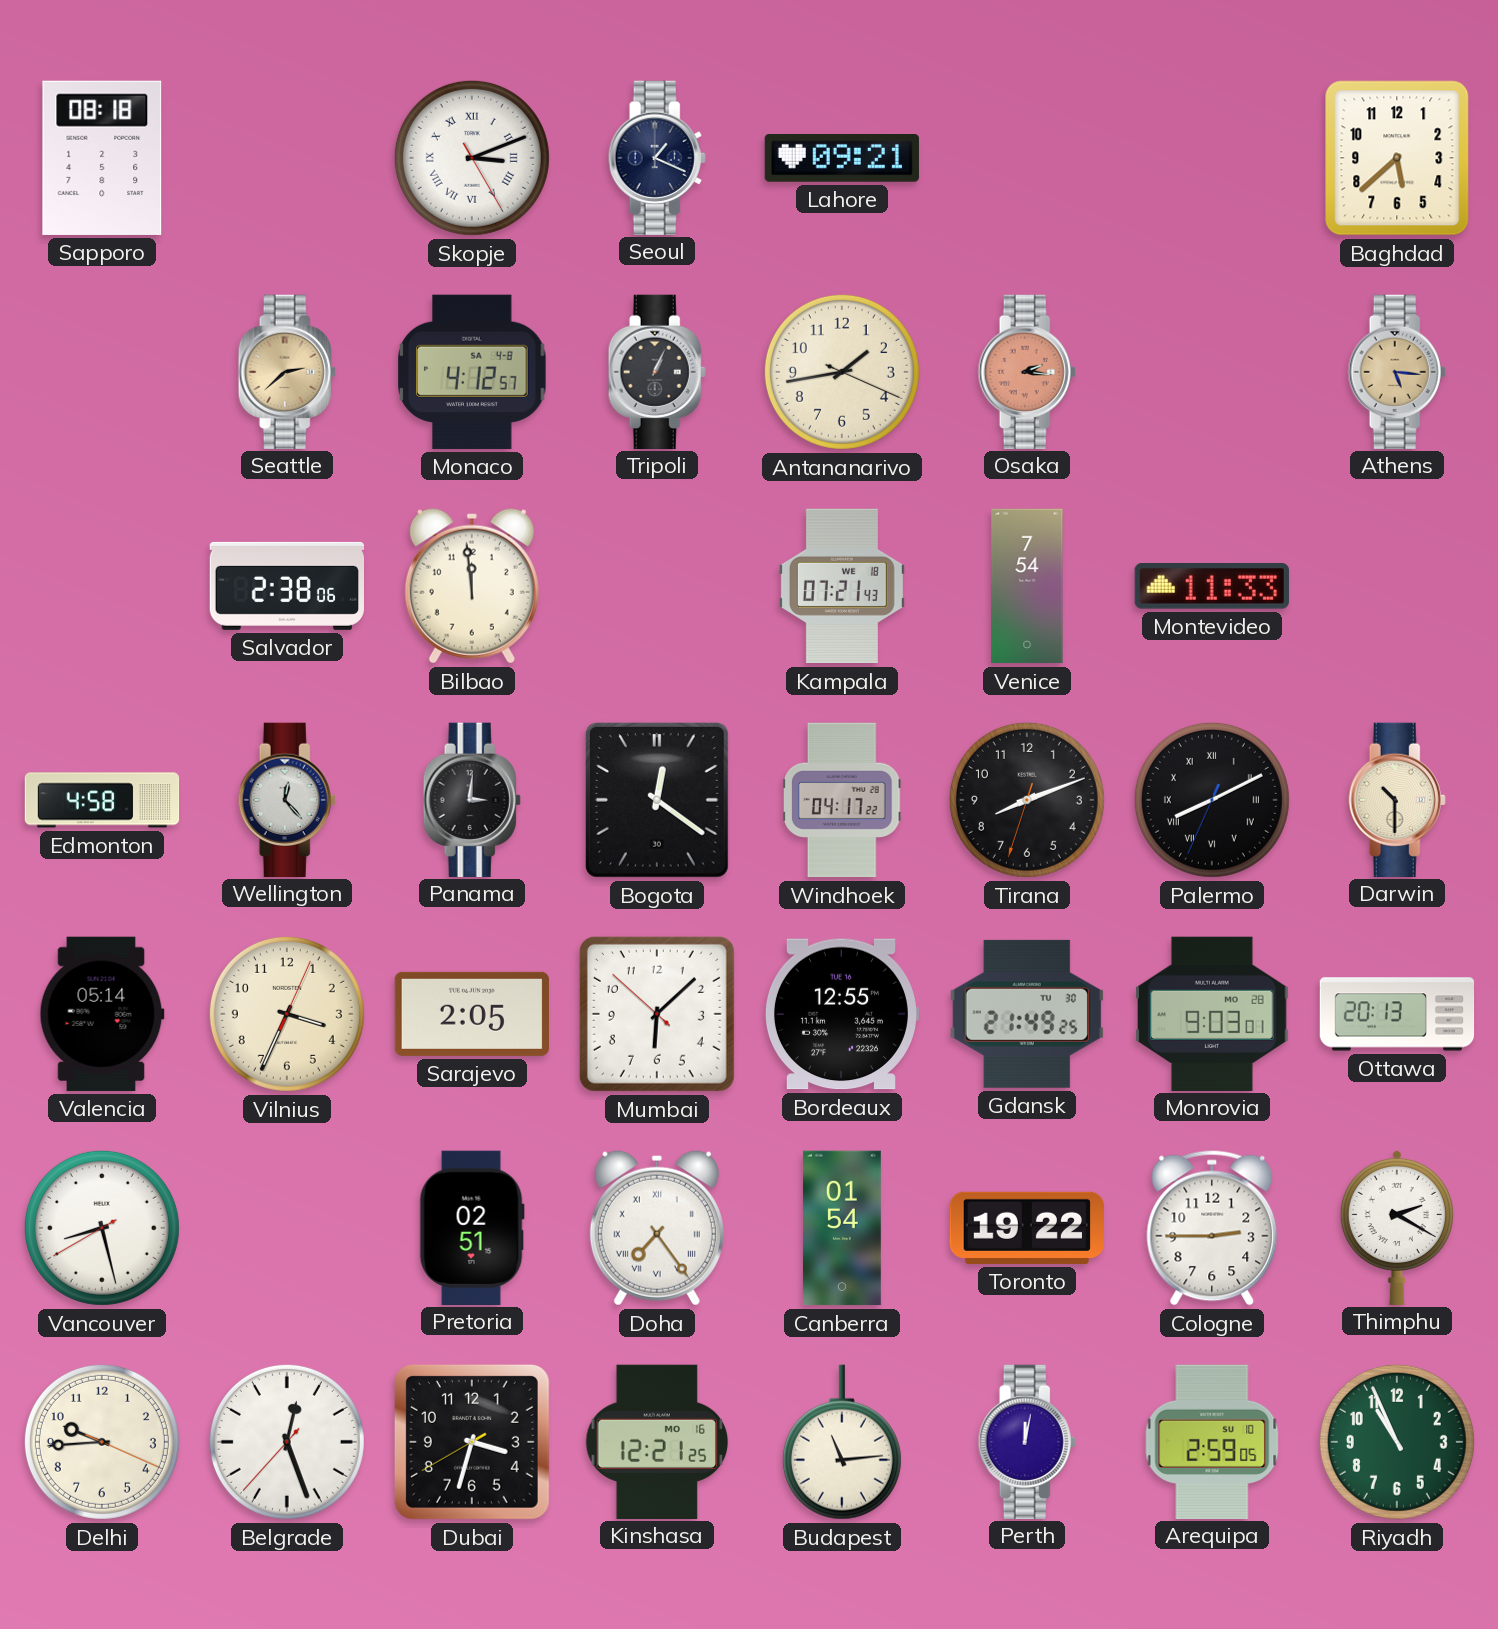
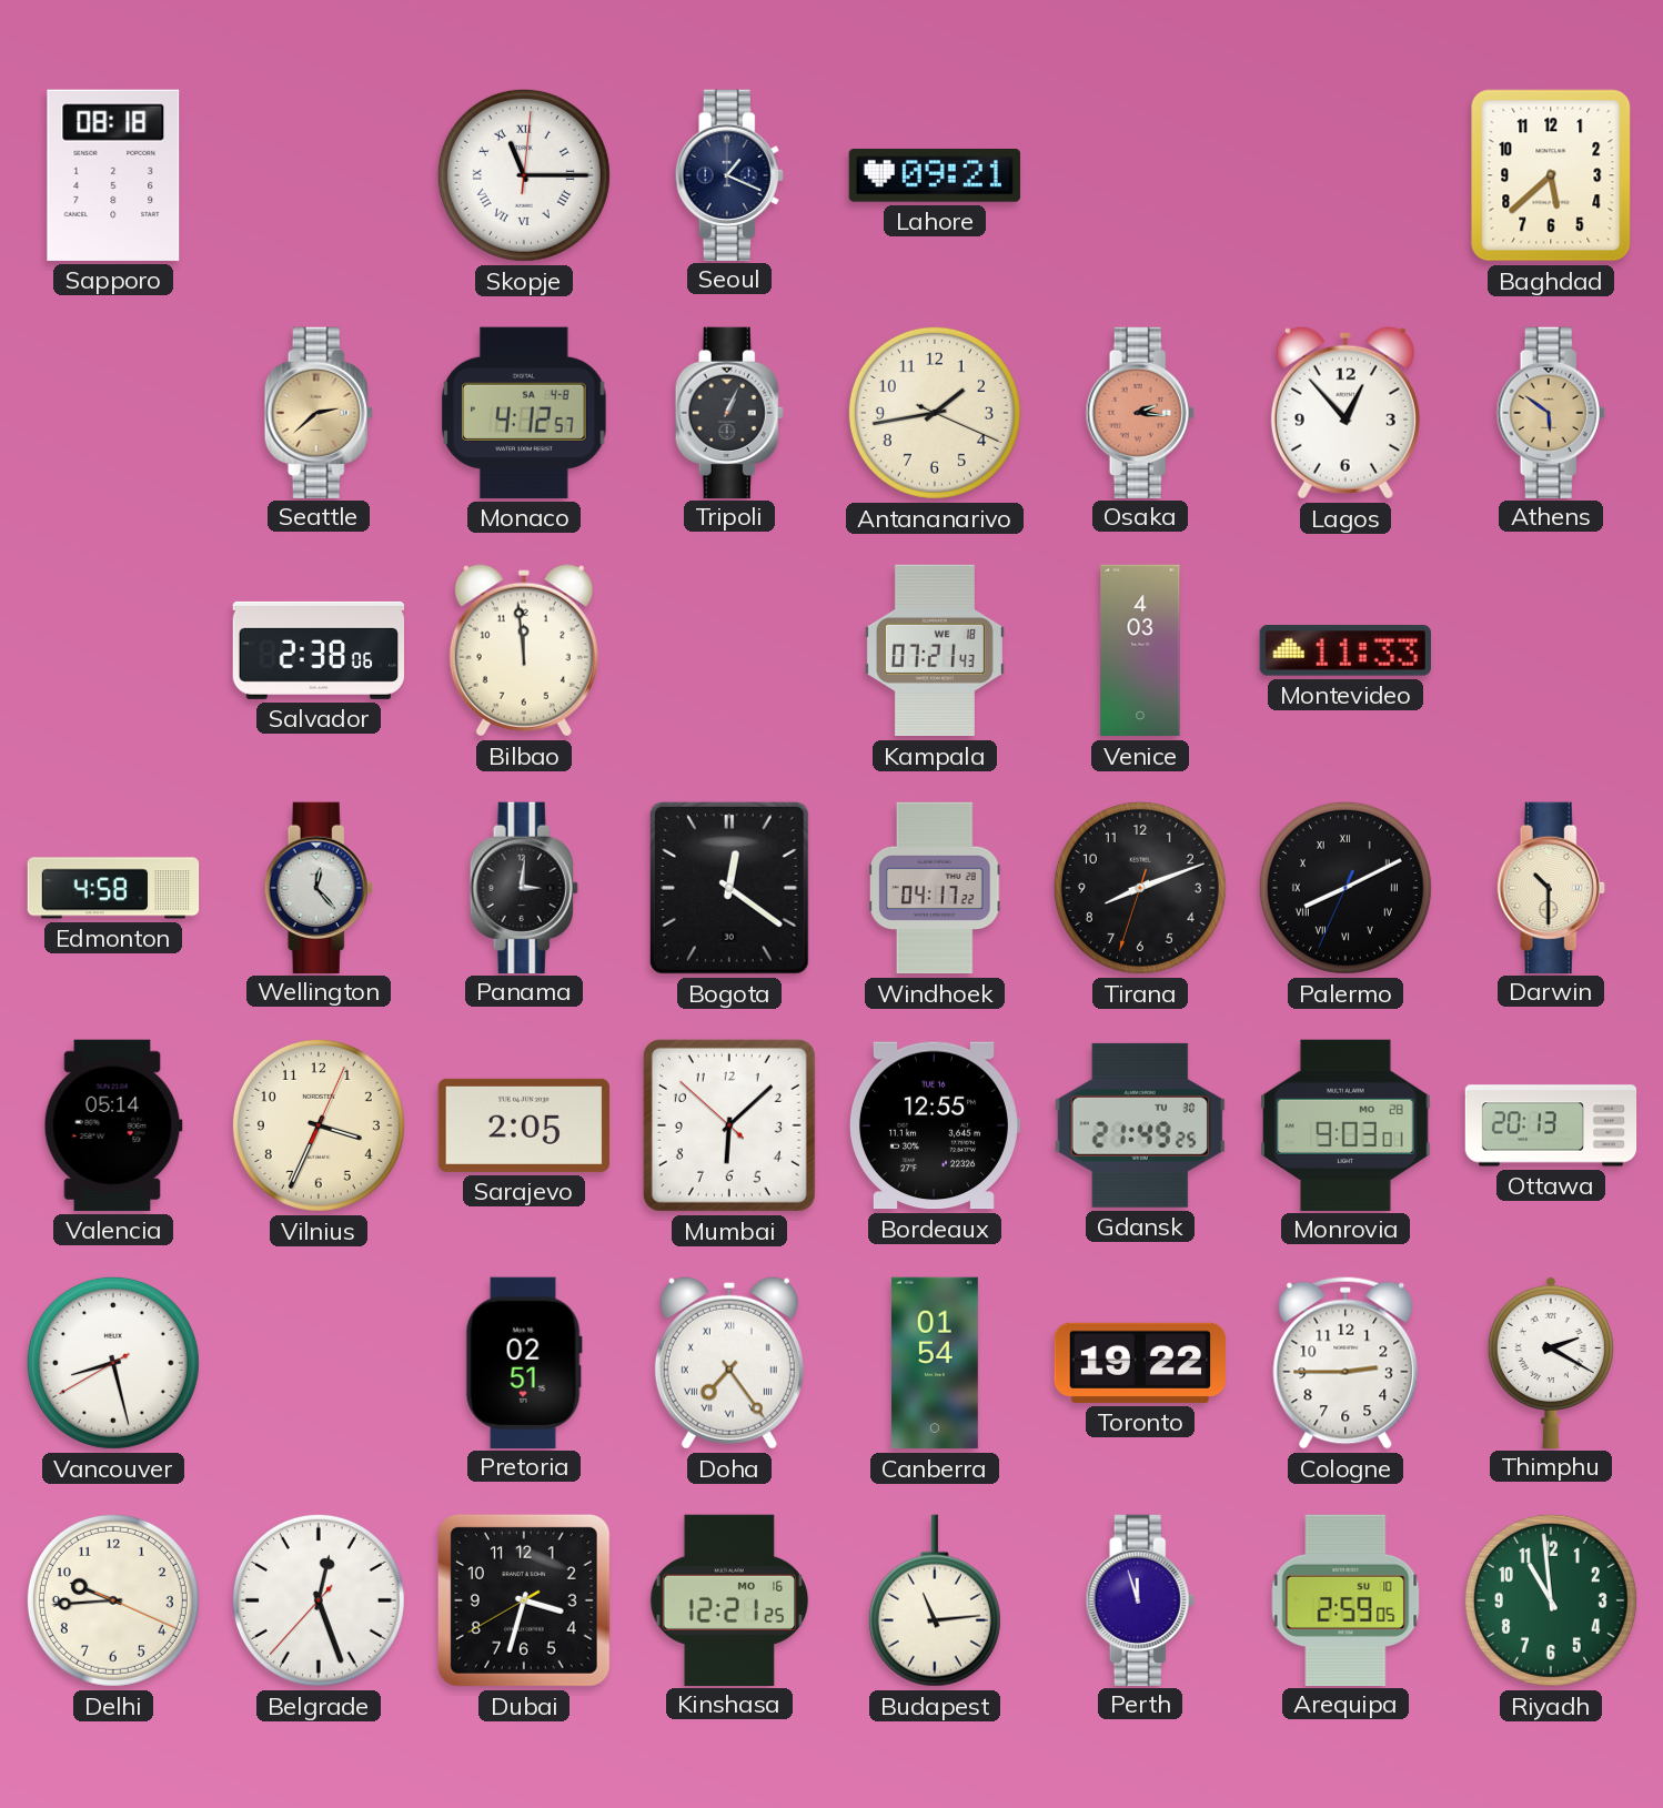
Skopje: 3:11 -> 11:15 (524, 175)
Lagos: none -> 12:53 (1345, 413)
Athens: 5:16 -> 5:51 (1551, 412)
Venice: 7:54 -> 4:03 (1140, 650)
Perth: 12:02 -> 11:57 (1140, 1599)
Riyadh: 10:56 -> 10:59 (1551, 1600)
